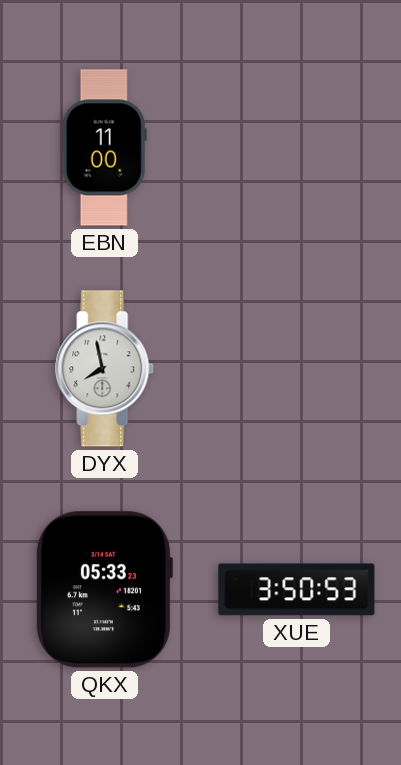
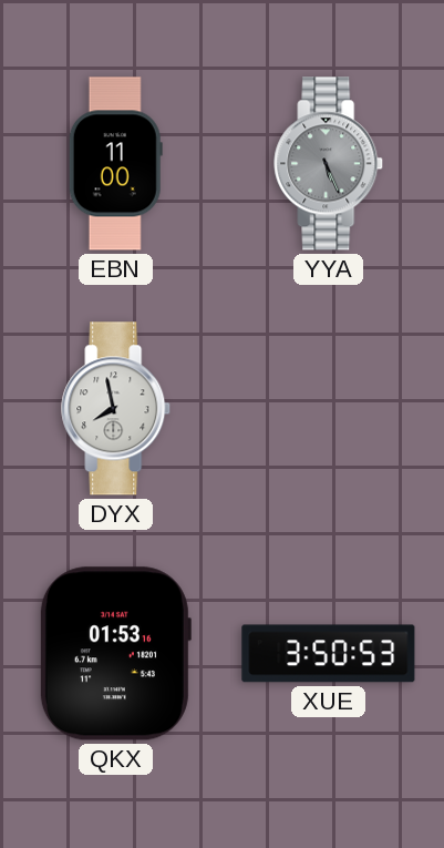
YYA: none -> 5:26 (329, 164)
QKX: 05:33 -> 01:53 (115, 654)
